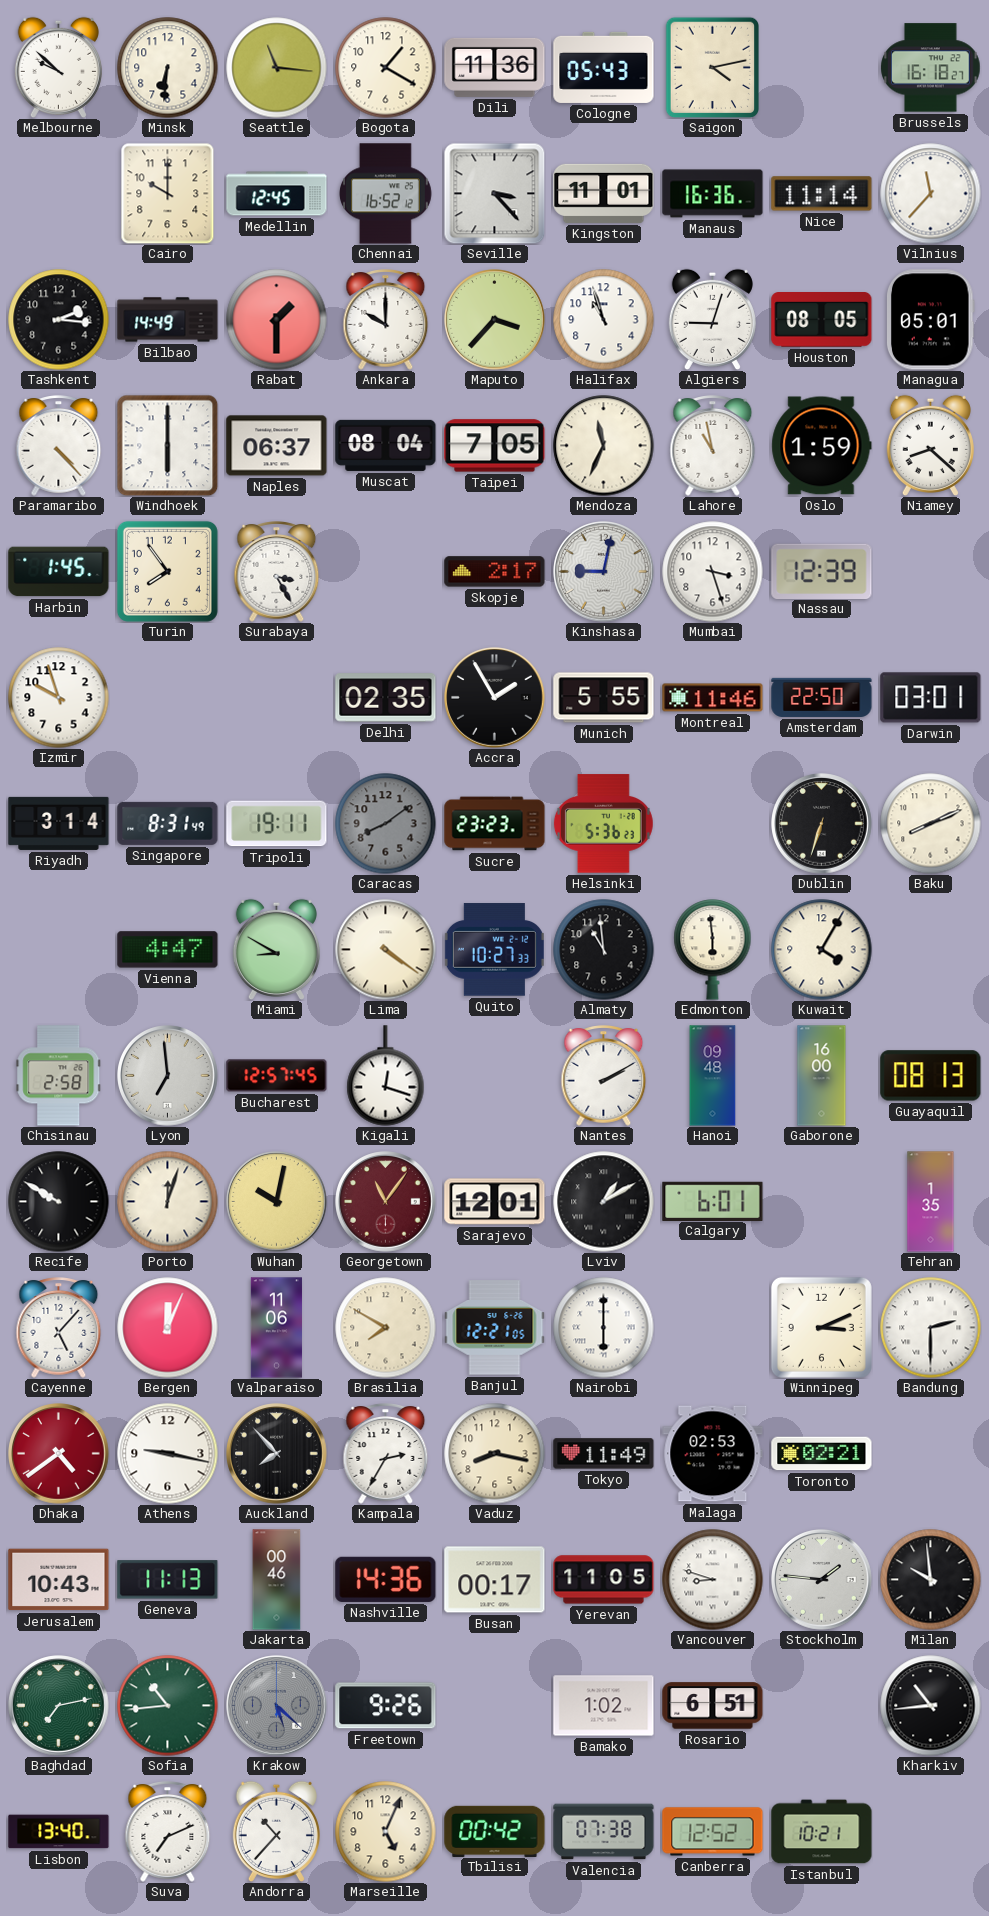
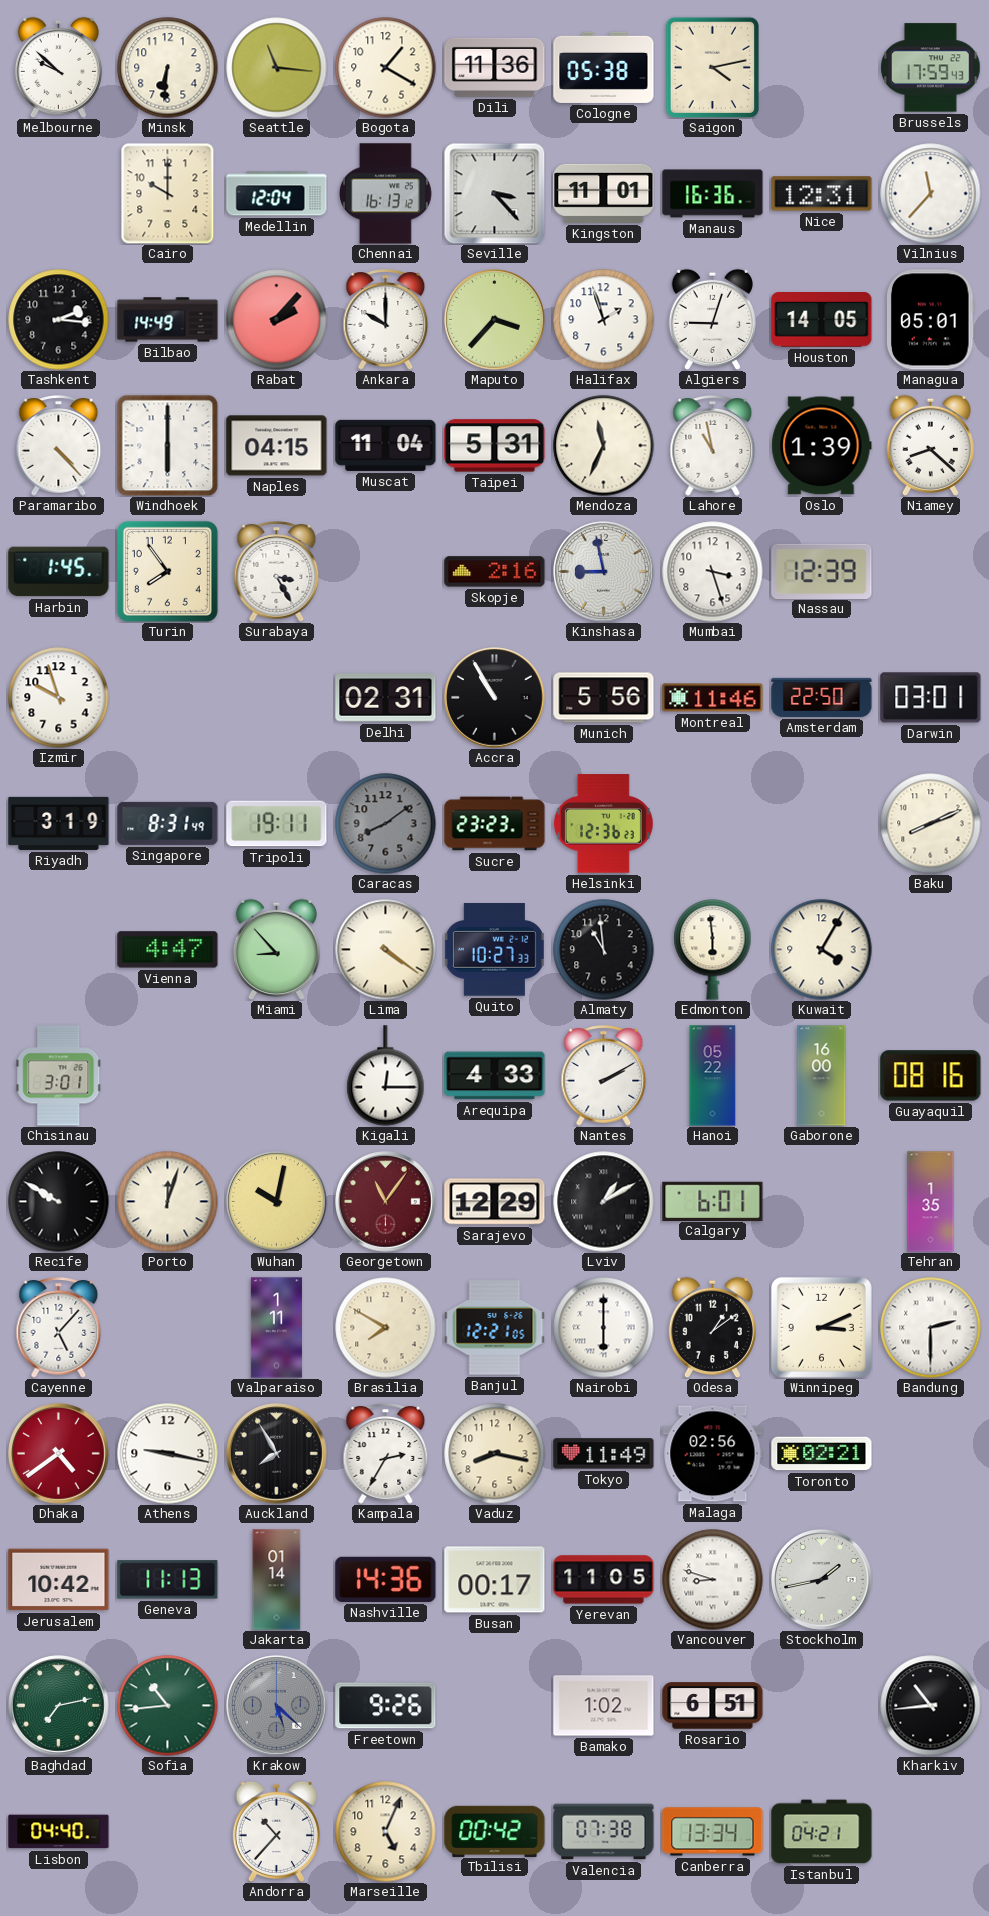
Cologne: 05:43 -> 05:38 (604, 67)
Brussels: 16:18 -> 17:59 (931, 68)
Medellin: 12:45 -> 12:04 (277, 194)
Chennai: 16:52 -> 16:13 (386, 194)
Nice: 11:14 -> 12:31 (822, 194)
Rabat: 1:30 -> 2:07 (277, 320)
Halifax: 10:57 -> 1:57 (604, 320)
Houston: 08:05 -> 14:05 (822, 320)
Naples: 06:37 -> 04:15 (277, 446)
Muscat: 08:04 -> 11:04 (386, 445)
Taipei: 7:05 -> 5:31 (495, 446)
Oslo: 1:59 -> 1:39 (822, 446)
Skopje: 2:17 -> 2:16 (495, 572)
Kinshasa: 9:02 -> 8:58 (604, 572)
Delhi: 02:35 -> 02:31 (386, 698)
Accra: 1:55 -> 10:55 (495, 698)
Munich: 5:55 -> 5:56 (604, 698)
Riyadh: 3:14 -> 3:19 (59, 823)
Helsinki: 5:36 -> 12:36 (603, 824)
Dublin: 6:33 -> none (822, 824)
Miami: 8:50 -> 8:53 (276, 949)
Chisinau: 2:58 -> 3:01 (59, 1076)
Lyon: 6:59 -> none (168, 1076)
Bucharest: 12:57 -> none (277, 1076)
Kigali: 12:18 -> 12:15 (386, 1076)
Arequipa: none -> 4:33 (495, 1076)
Hanoi: 09:48 -> 05:22 (713, 1076)
Guayaquil: 08:13 -> 08:16 (931, 1076)
Sarajevo: 12:01 -> 12:29 (495, 1202)
Bergen: 12:04 -> none (168, 1328)
Valparaiso: 11:06 -> 1:11 (276, 1328)
Odesa: none -> 1:09 (712, 1327)
Auckland: 7:53 -> 7:55 (277, 1454)
Malaga: 02:53 -> 02:56 (713, 1454)
Jerusalem: 10:43 -> 10:42 (59, 1580)
Jakarta: 00:46 -> 01:14 (277, 1580)
Stockholm: 1:46 -> 1:43 (822, 1580)
Milan: 9:59 -> none (931, 1580)
Lisbon: 13:40 -> 04:40 (59, 1832)
Suva: 7:11 -> none (168, 1832)
Canberra: 12:52 -> 13:34 (713, 1832)
Istanbul: 10:21 -> 04:21 (822, 1832)
